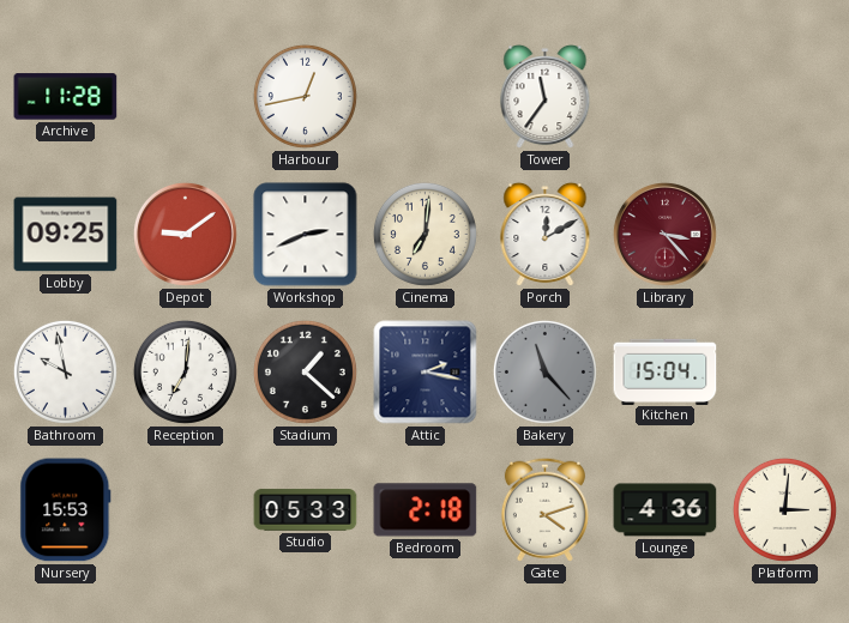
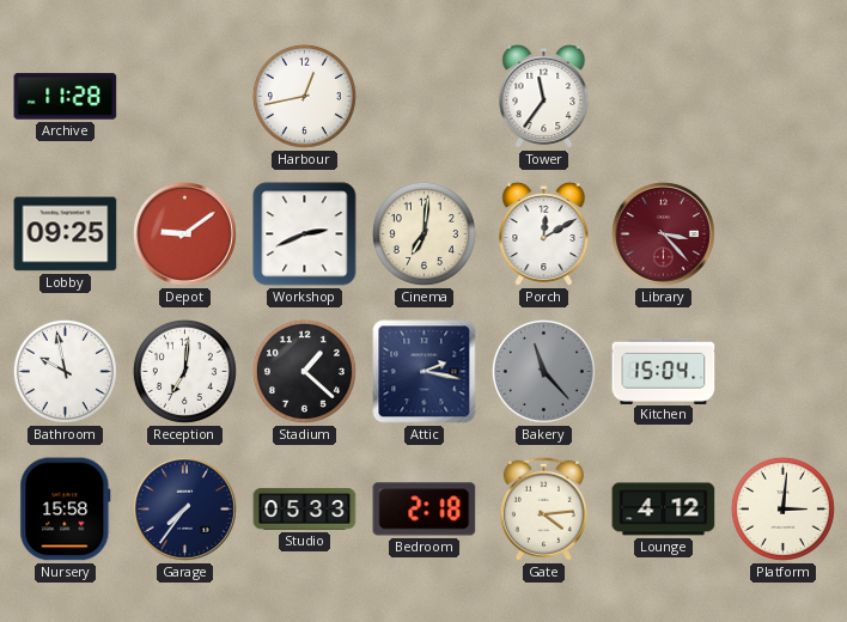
Nursery: 15:53 -> 15:58 (66, 510)
Garage: none -> 7:36 (184, 508)
Gate: 4:12 -> 4:14 (543, 508)
Lounge: 4:36 -> 4:12 (664, 510)
